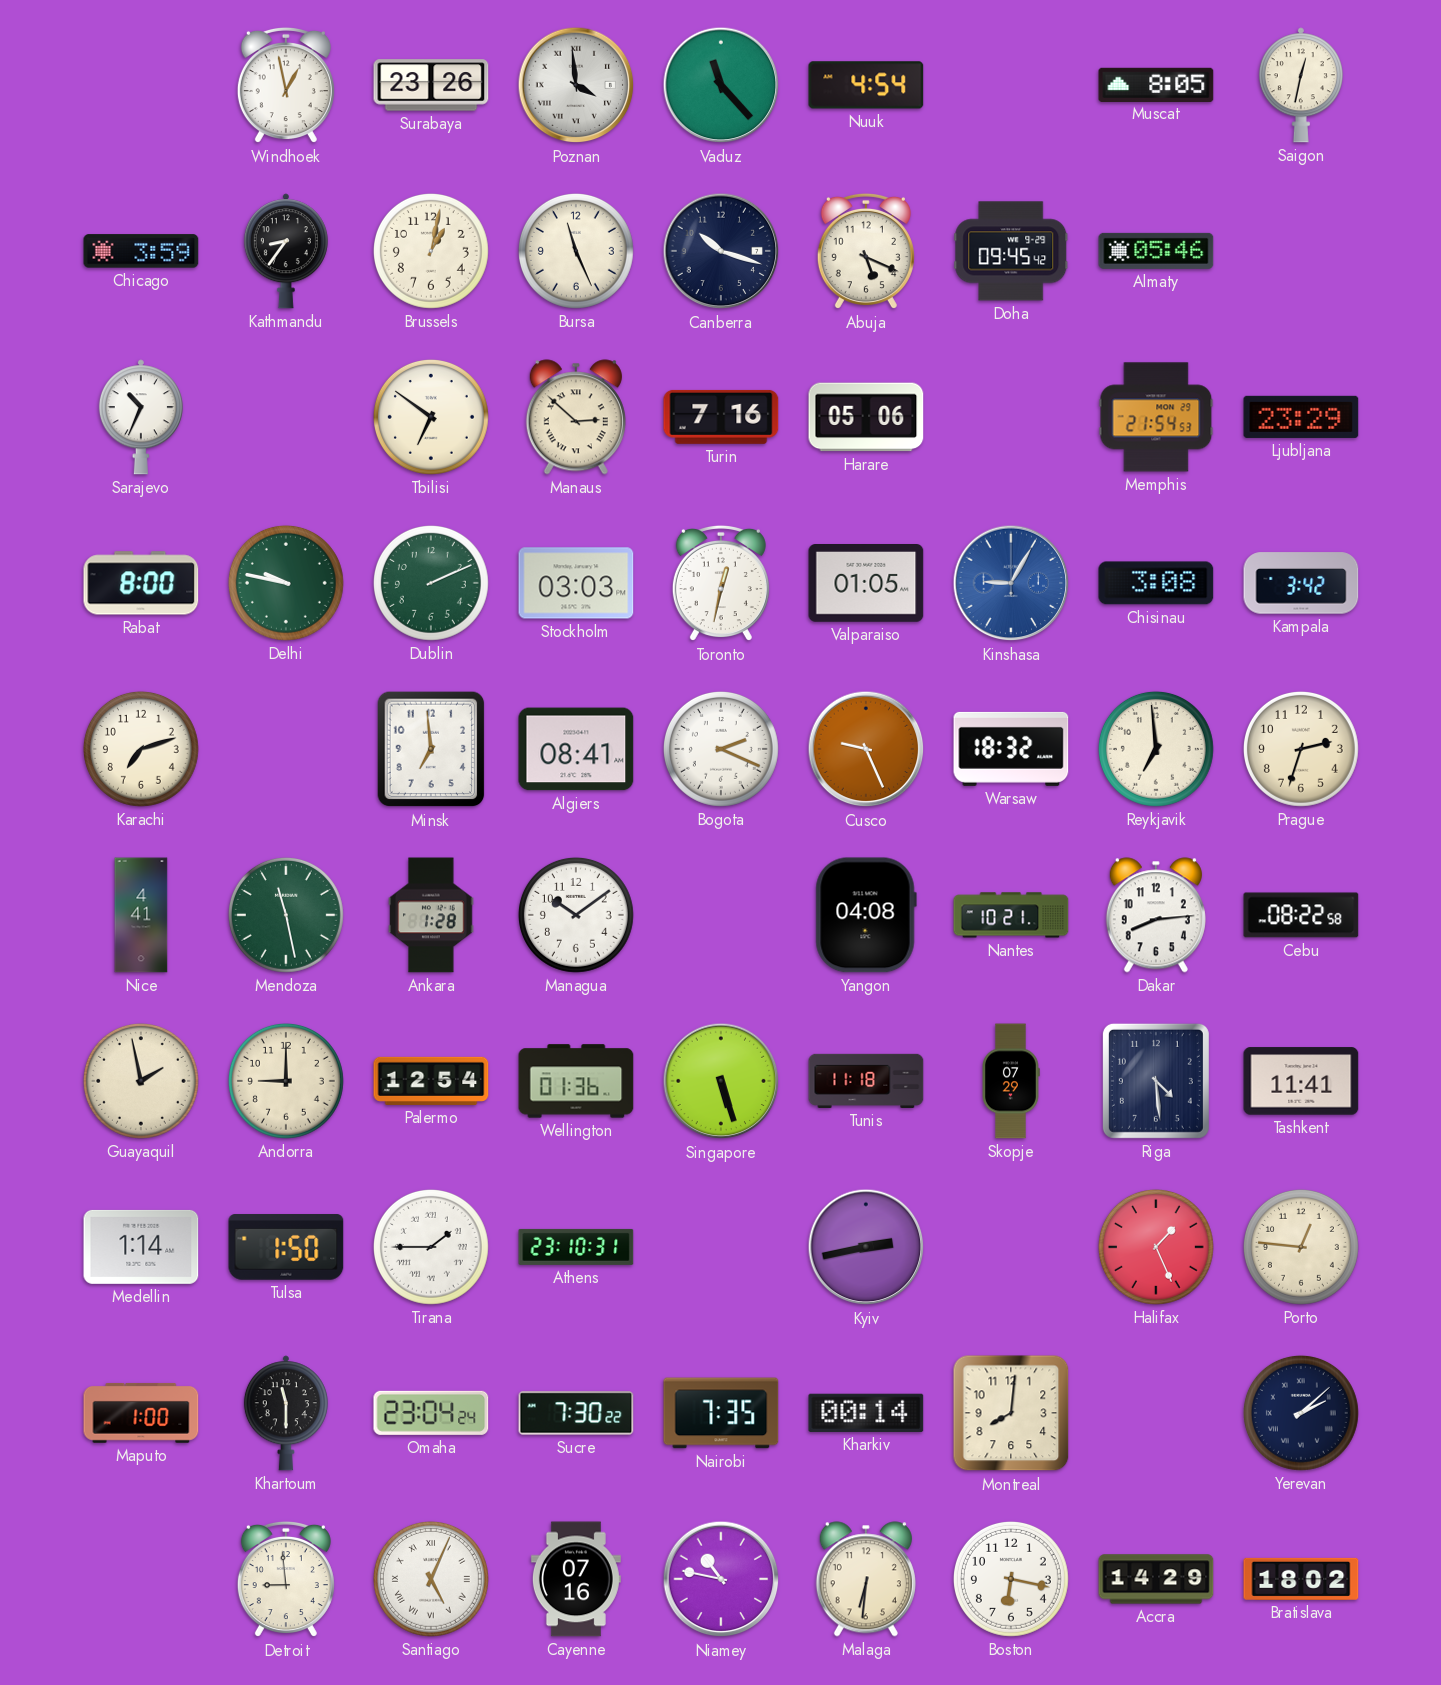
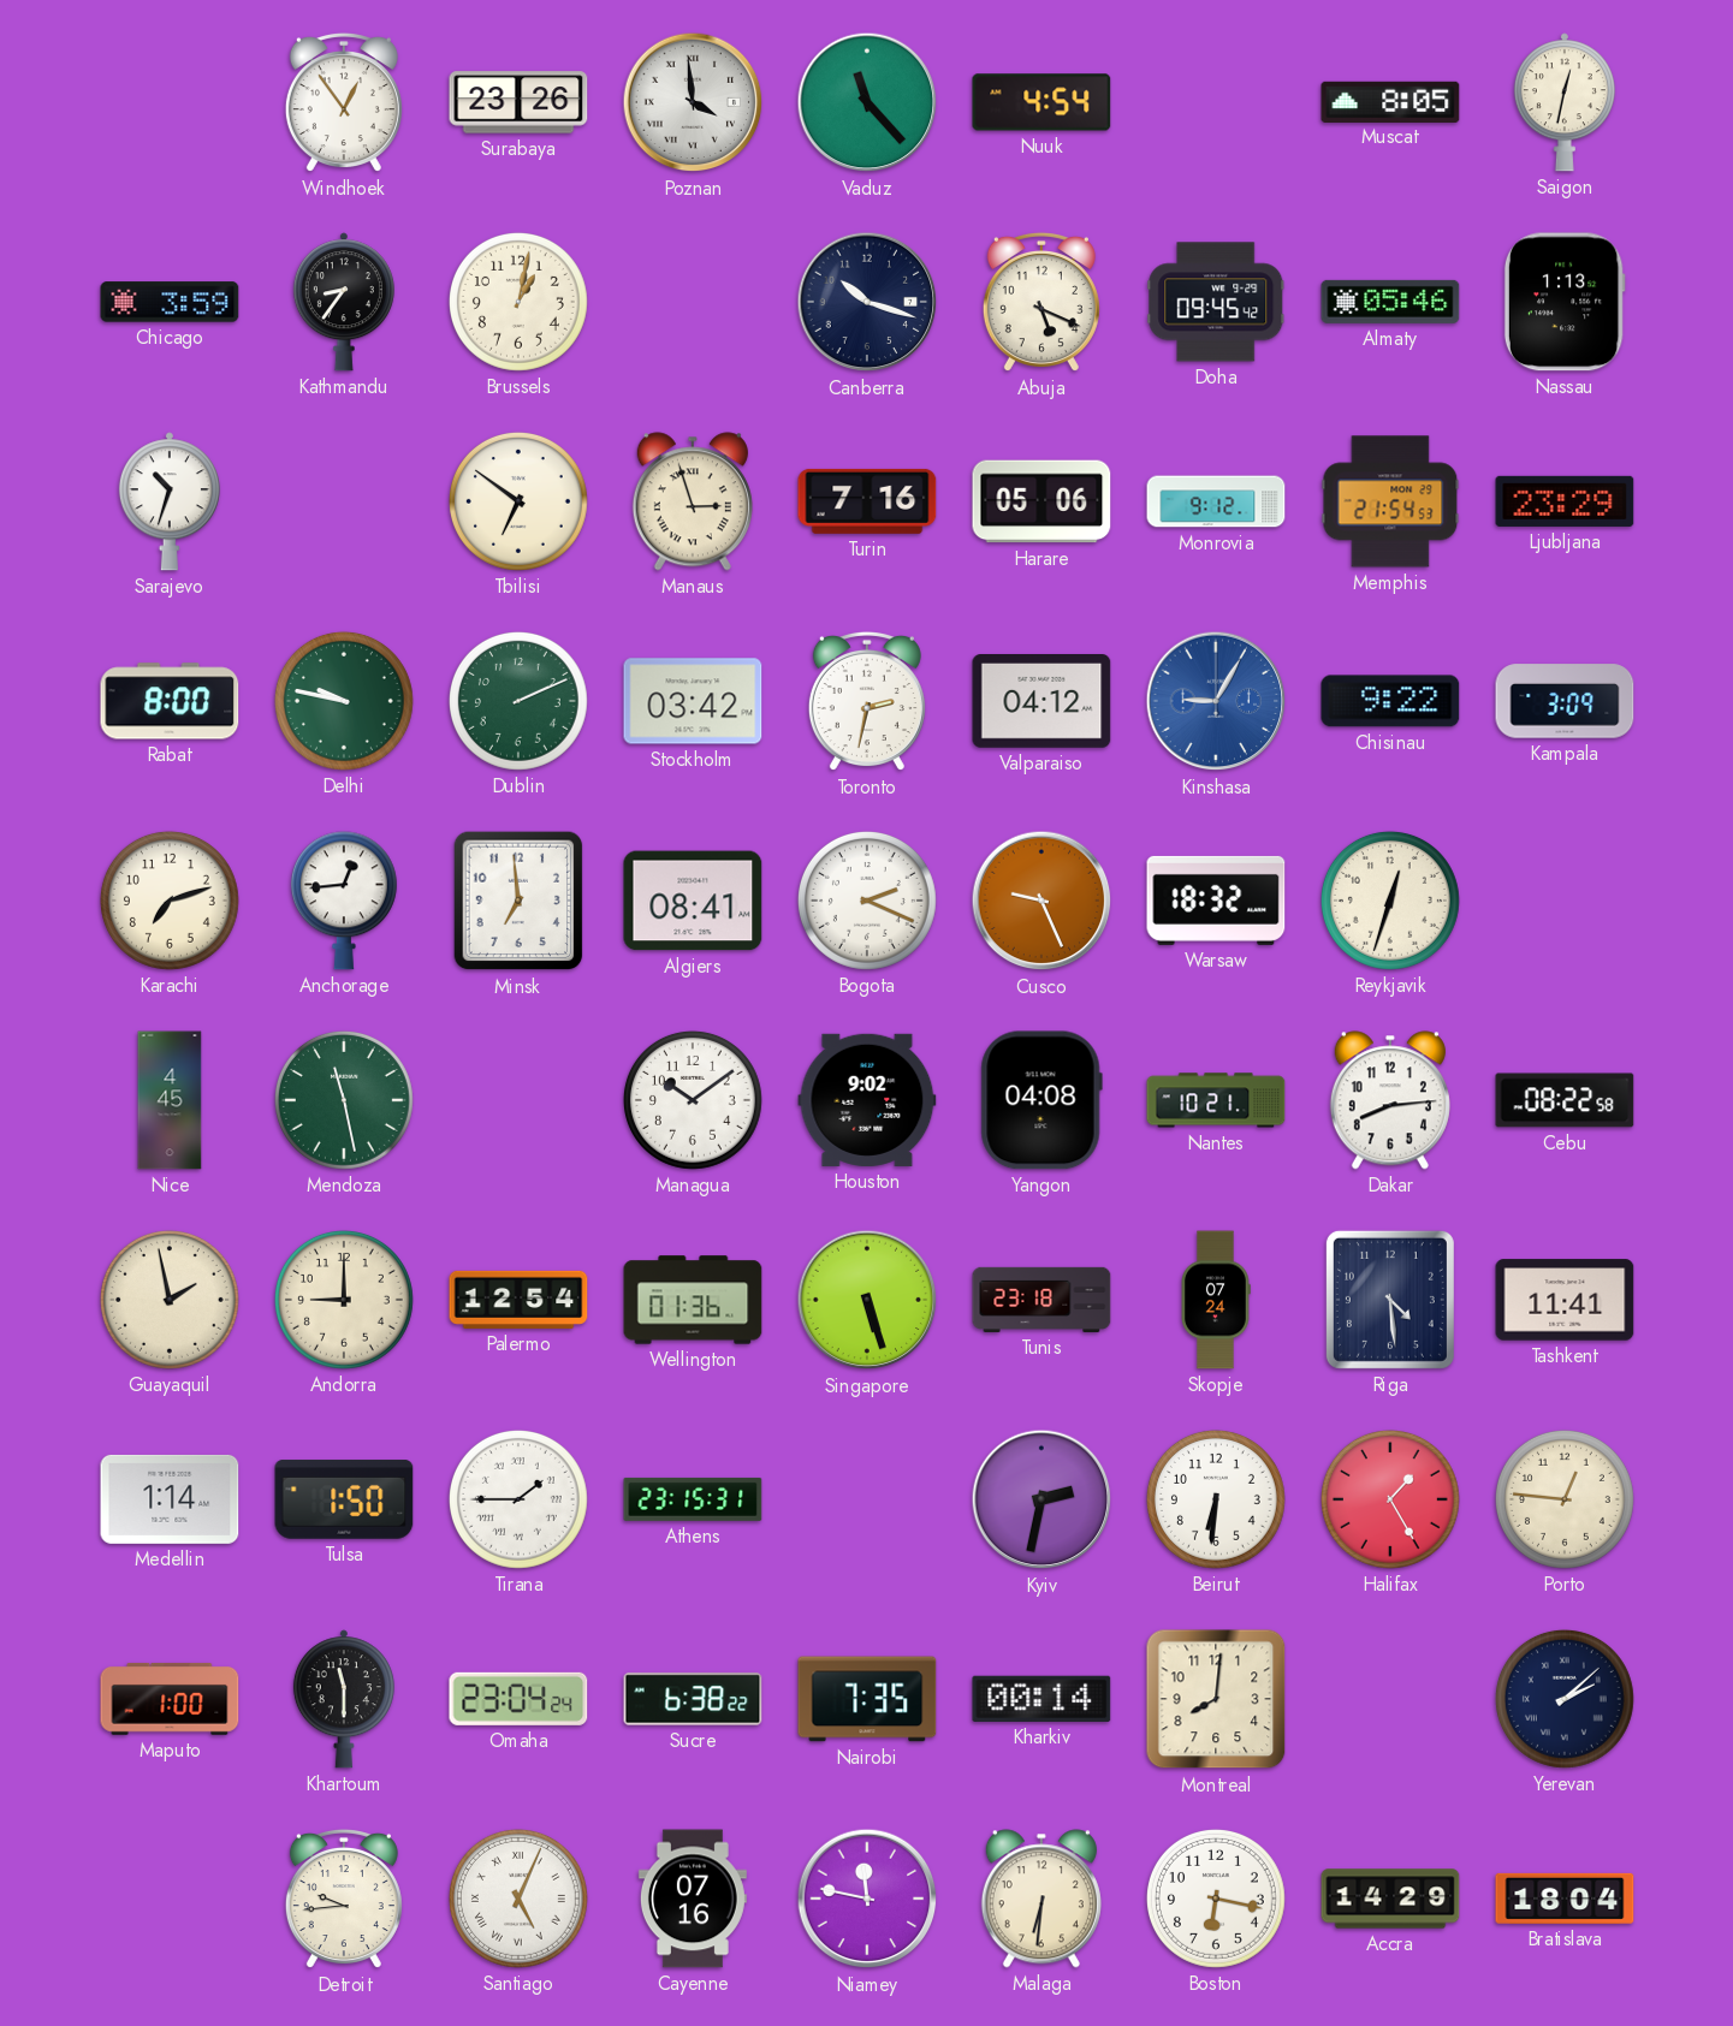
Windhoek: 12:58 -> 12:54 (344, 102)
Bursa: 11:26 -> none (576, 251)
Nassau: none -> 1:13 (1565, 302)
Sarajevo: 10:34 -> 10:33 (170, 501)
Manaus: 2:52 -> 2:57 (693, 501)
Monrovia: none -> 9:12 (1216, 501)
Stockholm: 03:03 -> 03:42 (693, 701)
Toronto: 12:32 -> 2:32 (867, 701)
Valparaiso: 01:05 -> 04:12 (1041, 702)
Chisinau: 3:08 -> 9:22 (1390, 701)
Kampala: 3:42 -> 3:09 (1565, 701)
Anchorage: none -> 12:44 (344, 901)
Reykjavik: 6:59 -> 12:33 (1390, 901)
Prague: 2:33 -> none (1301, 749)
Nice: 4:41 -> 4:45 (170, 1100)
Ankara: 1:28 -> none (431, 915)
Houston: none -> 9:02 (867, 1100)
Tunis: 11:18 -> 23:18 (1041, 1300)
Skopje: 07:29 -> 07:24 (1216, 1300)
Athens: 23:10 -> 23:15 (693, 1499)
Kyiv: 2:43 -> 2:32 (1041, 1499)
Beirut: none -> 6:31 (1216, 1499)
Halifax: 1:26 -> 1:25 (1390, 1499)
Sucre: 7:30 -> 6:38 (693, 1699)
Detroit: 8:59 -> 9:44 (344, 1899)
Niamey: 10:47 -> 11:47 (867, 1899)
Bratislava: 18:02 -> 18:04 (1565, 1899)
